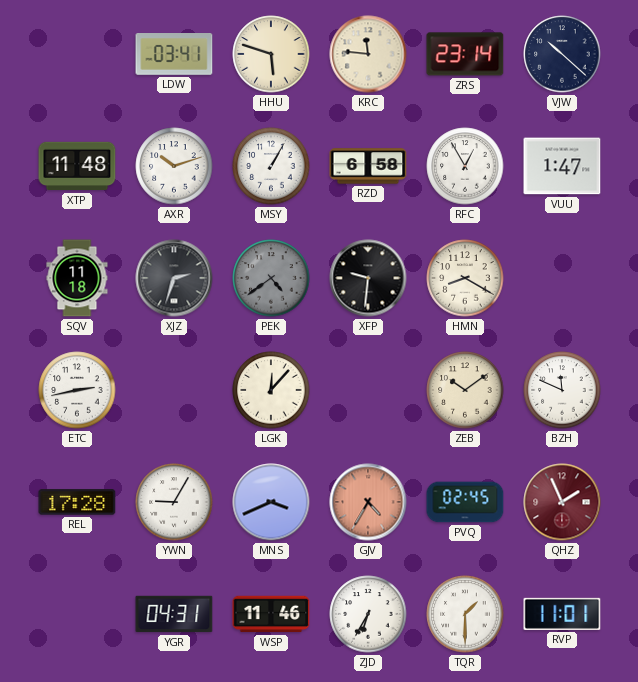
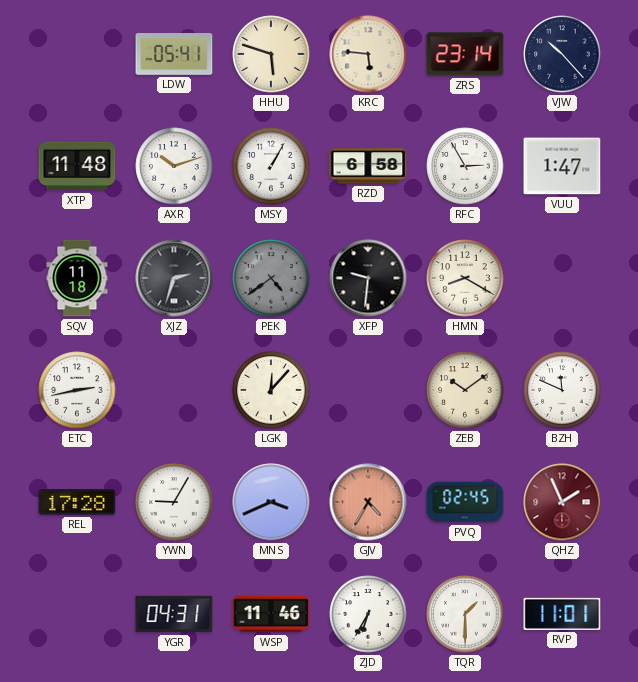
LDW: 03:41 -> 05:41 (174, 55)
KRC: 11:46 -> 5:46 (368, 54)
VJW: 10:22 -> 10:23 (562, 54)
RFC: 12:55 -> 2:55 (465, 166)
